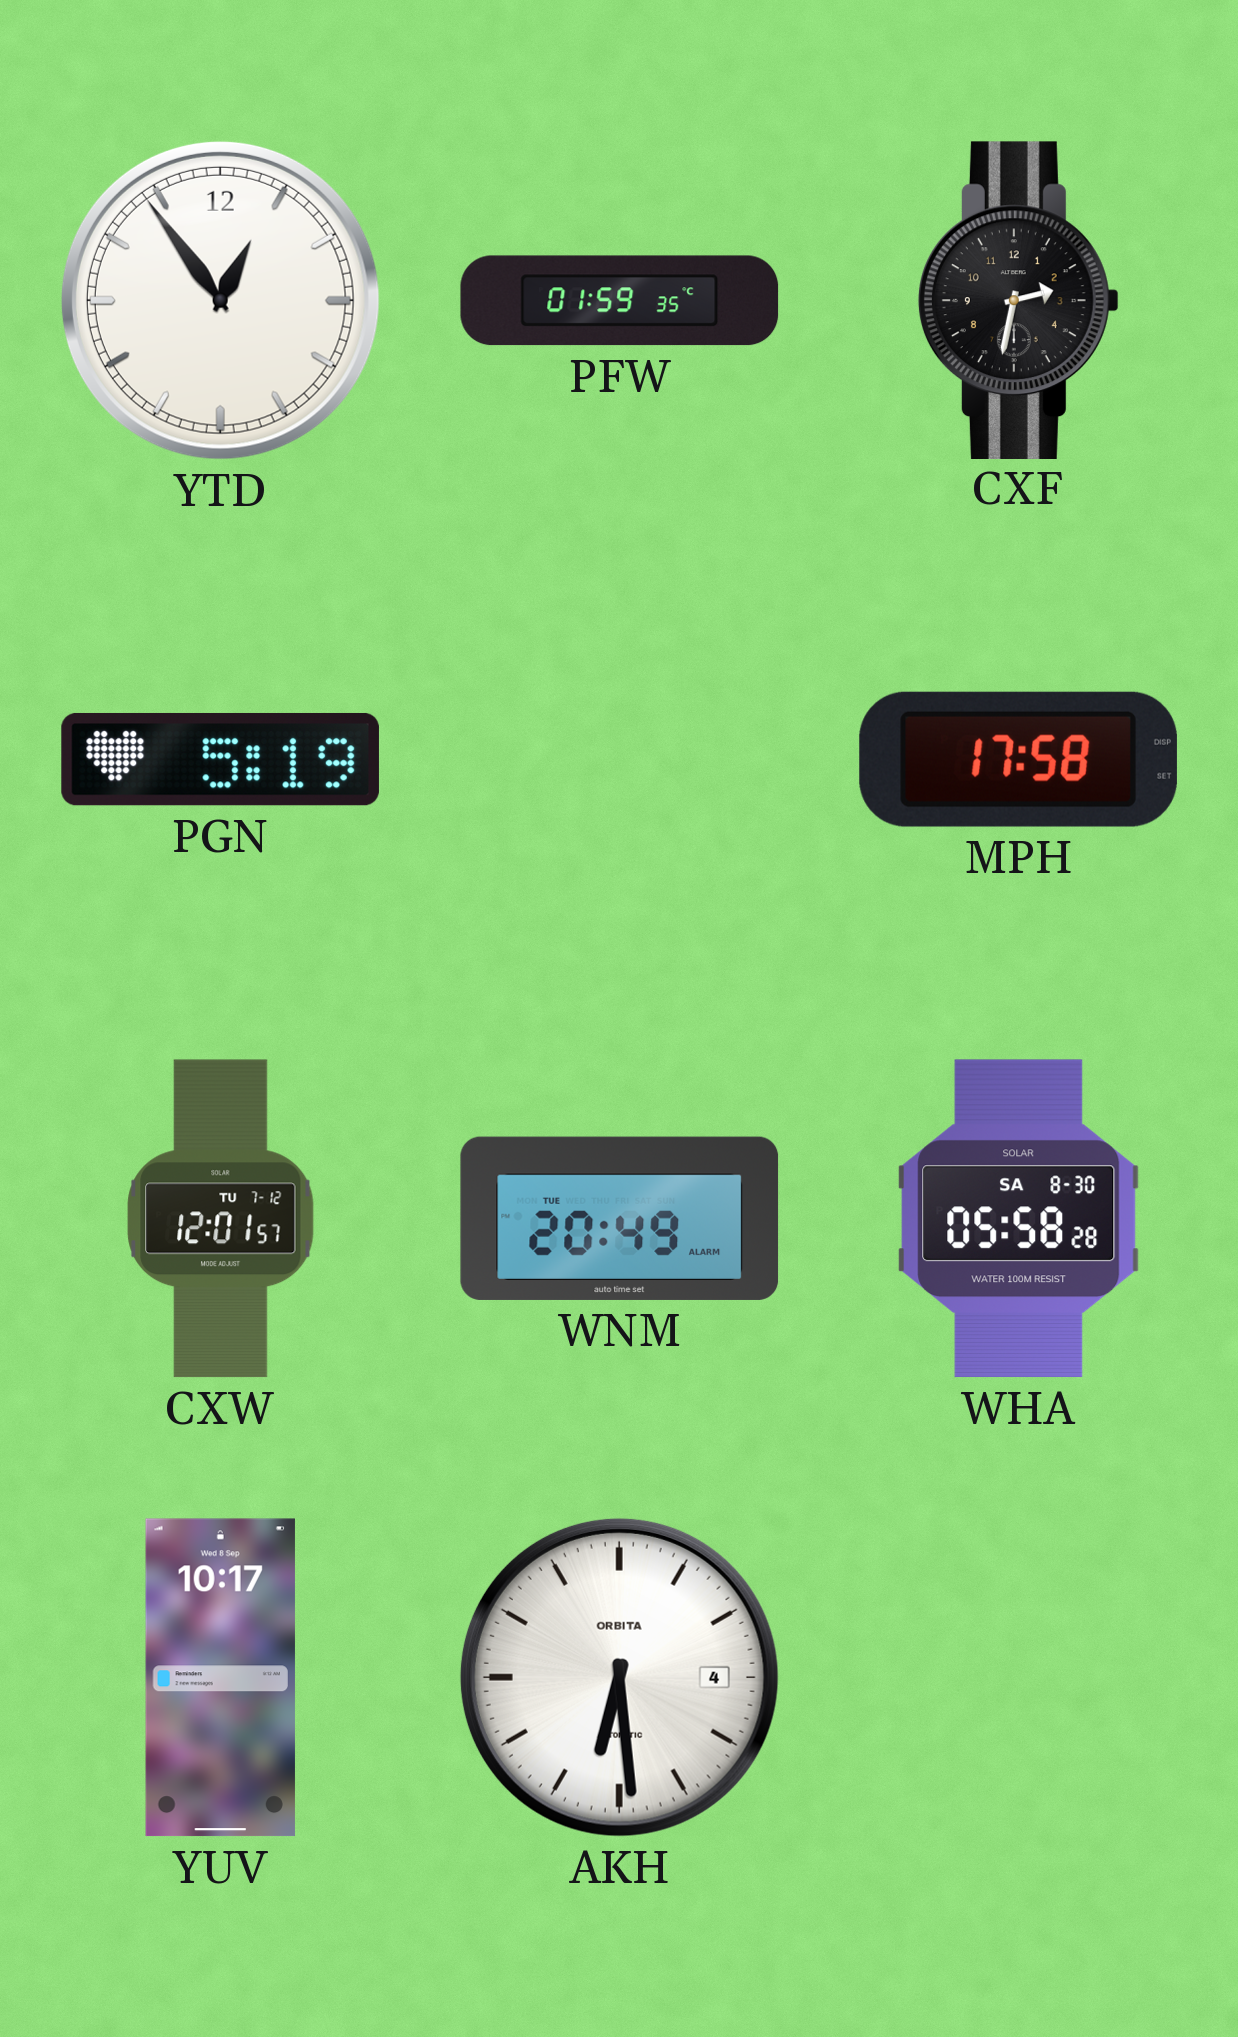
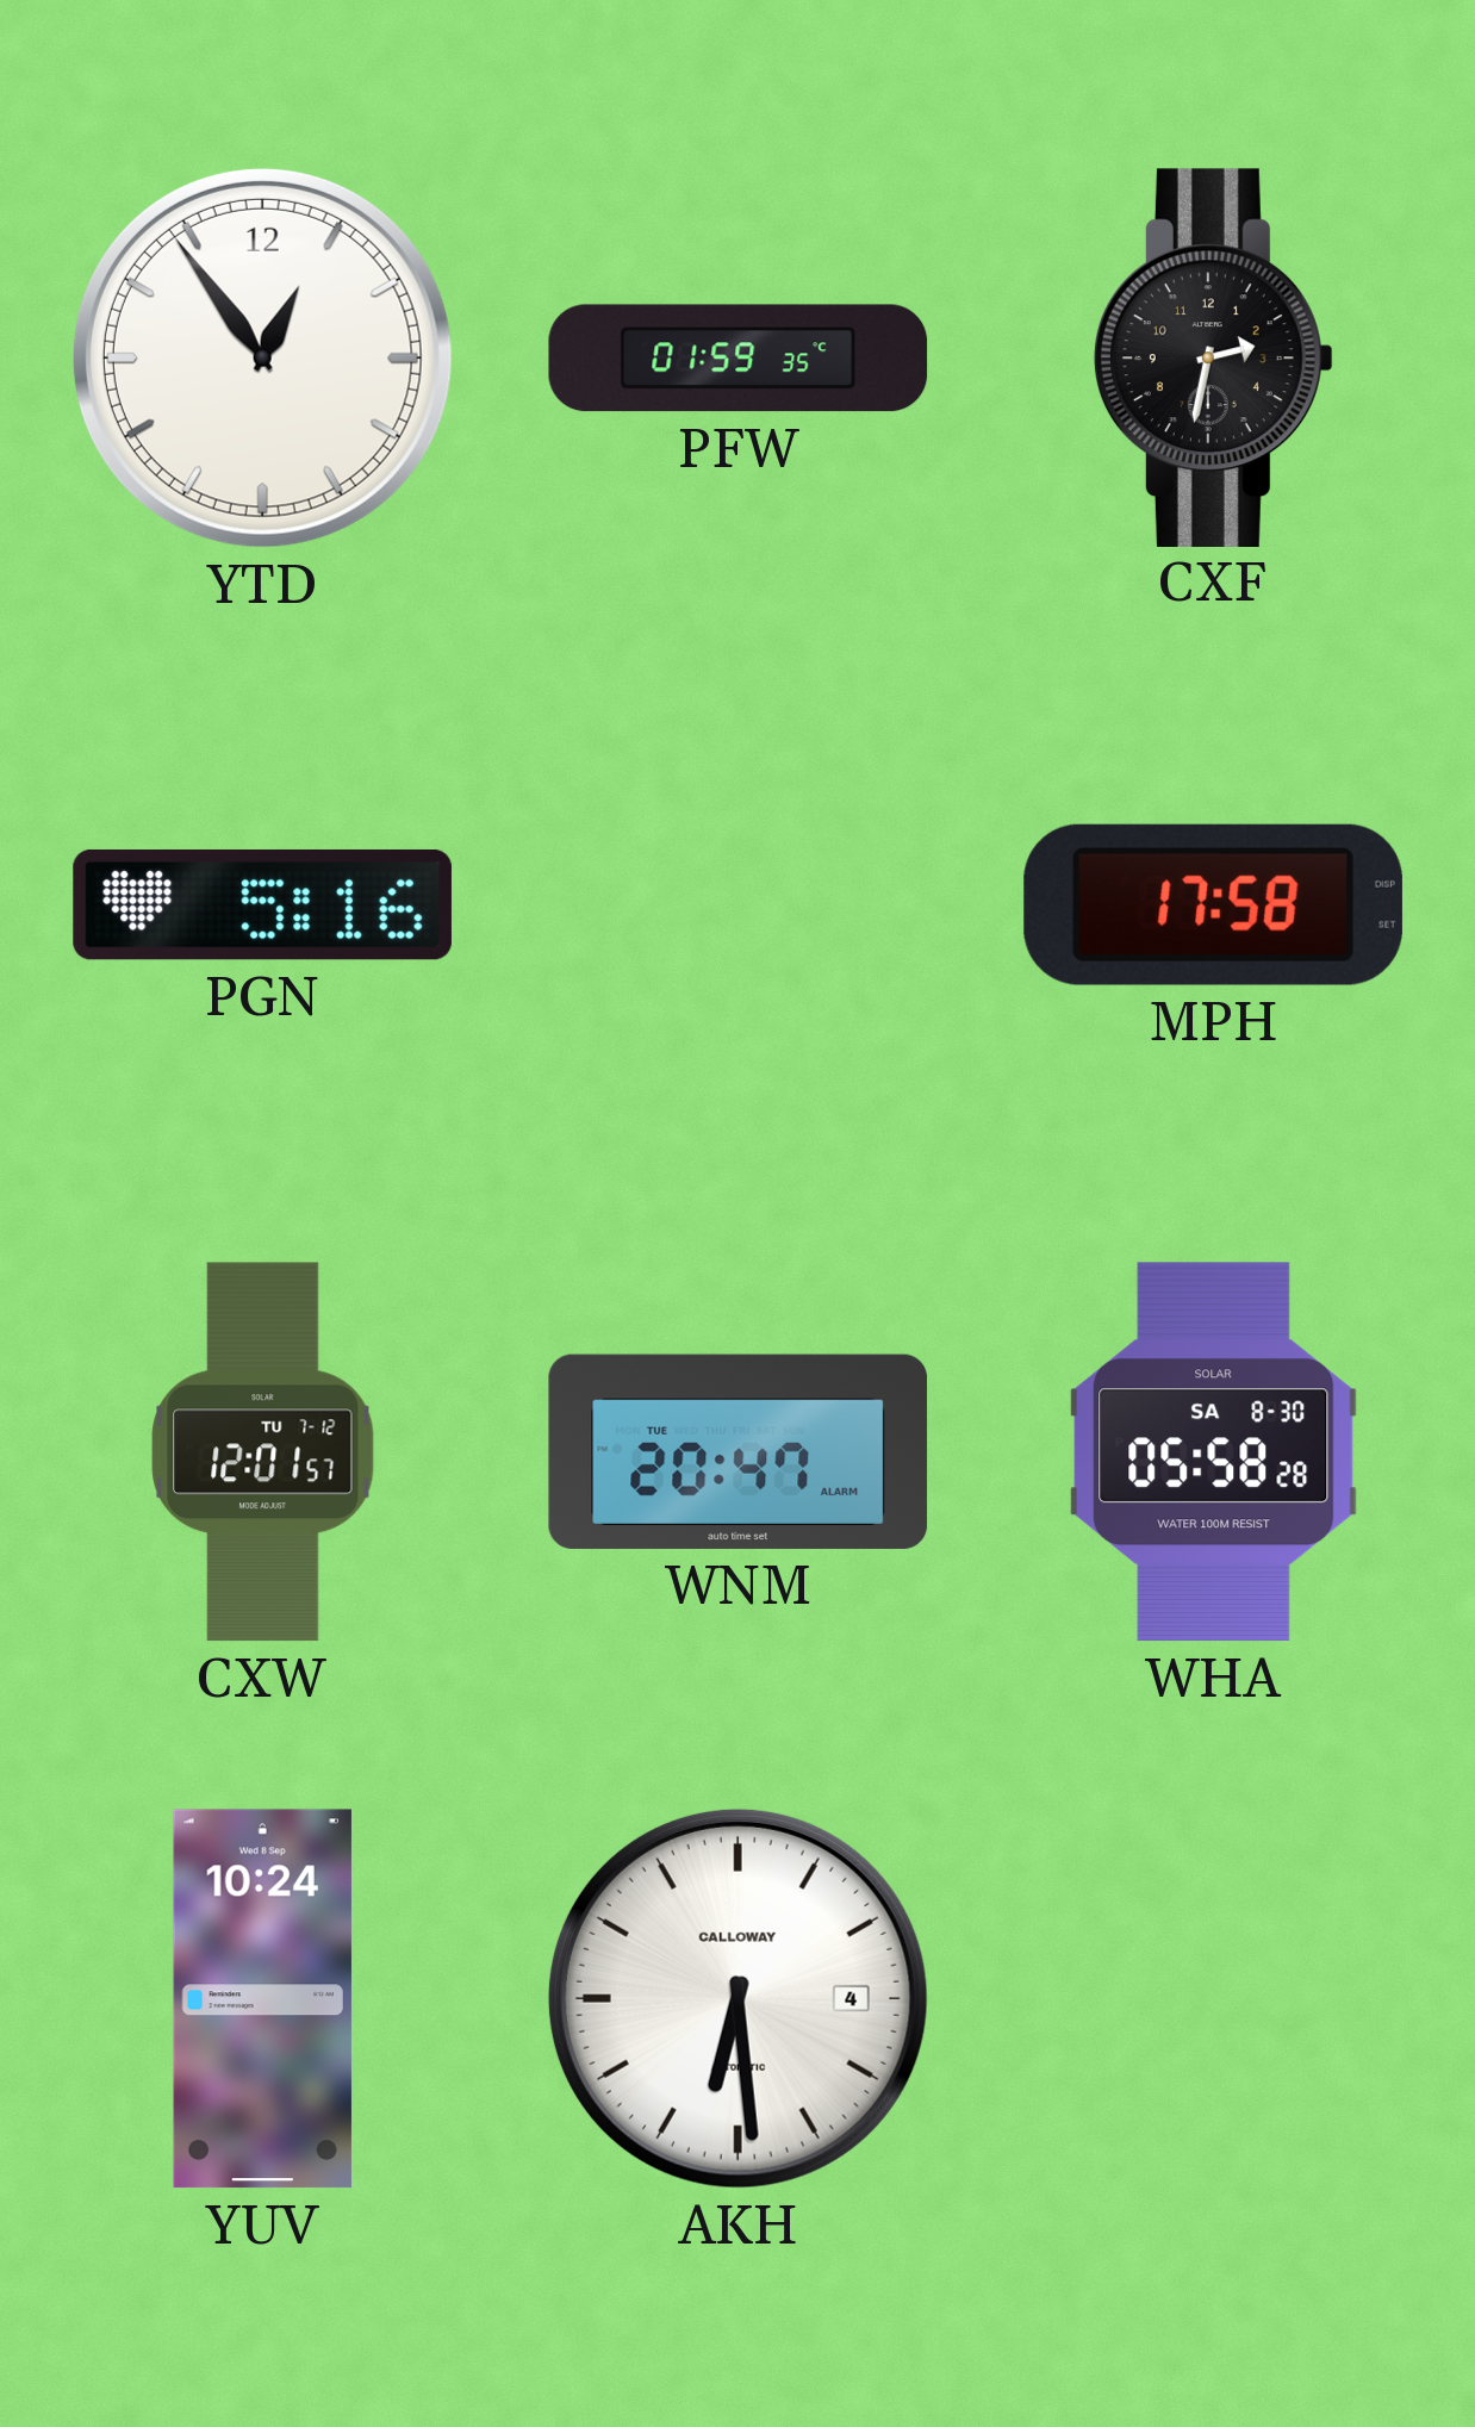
PGN: 5:19 -> 5:16 (262, 904)
WNM: 20:49 -> 20:47 (739, 1451)
YUV: 10:17 -> 10:24 (262, 1999)
AKH brand: ORBITA -> CALLOWAY (737, 1998)
